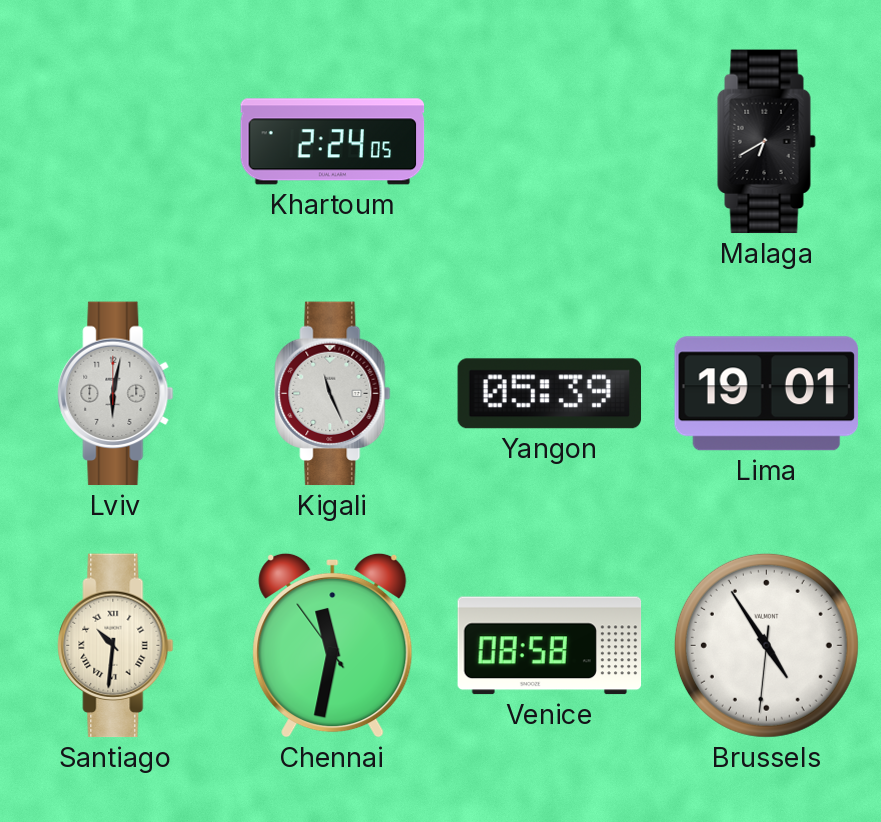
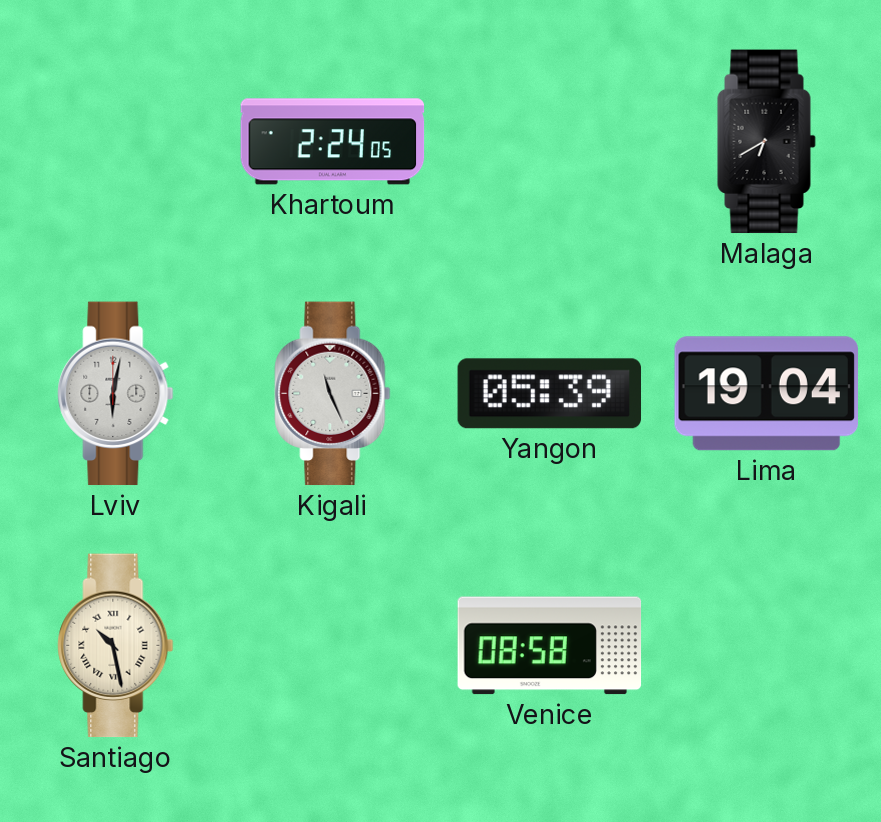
Lima: 19:01 -> 19:04 (766, 394)
Santiago: 10:31 -> 10:28 (116, 646)
Chennai: 11:31 -> none (333, 645)
Brussels: 4:54 -> none (766, 645)
